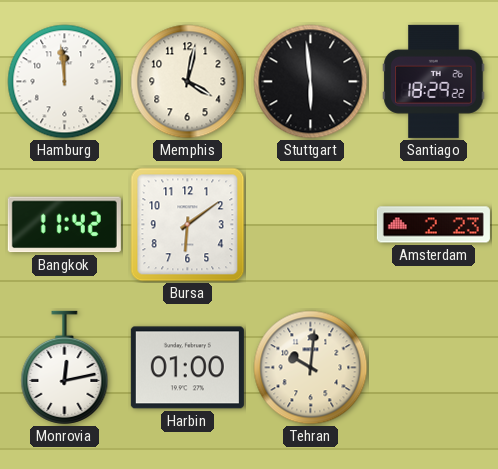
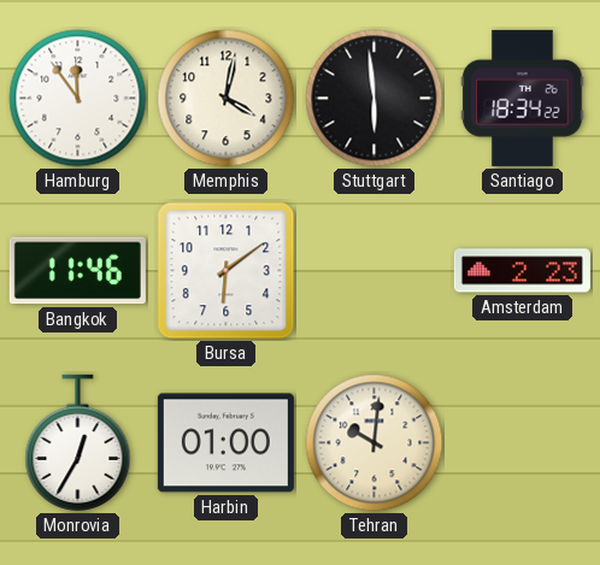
Hamburg: 11:59 -> 11:54 (78, 99)
Santiago: 18:29 -> 18:34 (523, 98)
Bangkok: 11:42 -> 11:46 (77, 271)
Monrovia: 12:13 -> 12:35 (78, 442)
